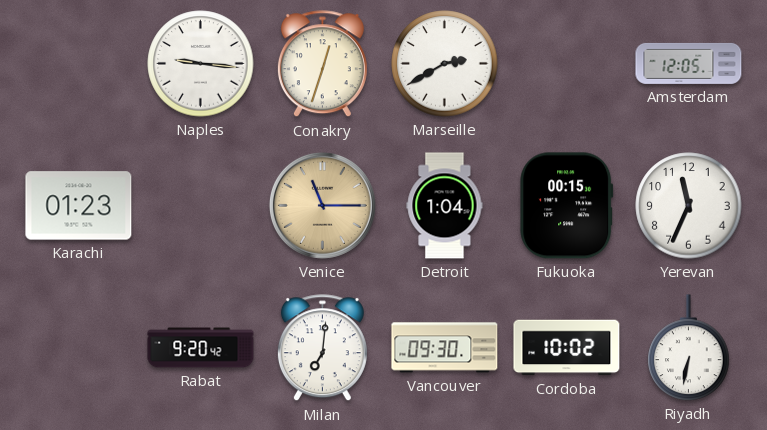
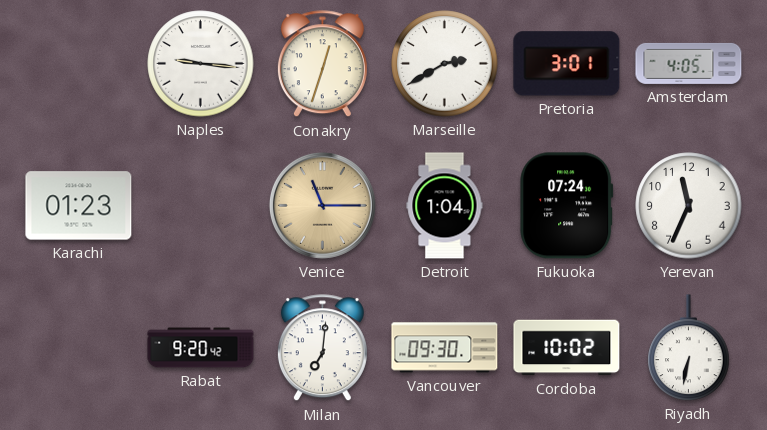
Pretoria: none -> 3:01 (567, 64)
Amsterdam: 12:05 -> 4:05 (689, 63)
Fukuoka: 00:15 -> 07:24 (567, 206)
